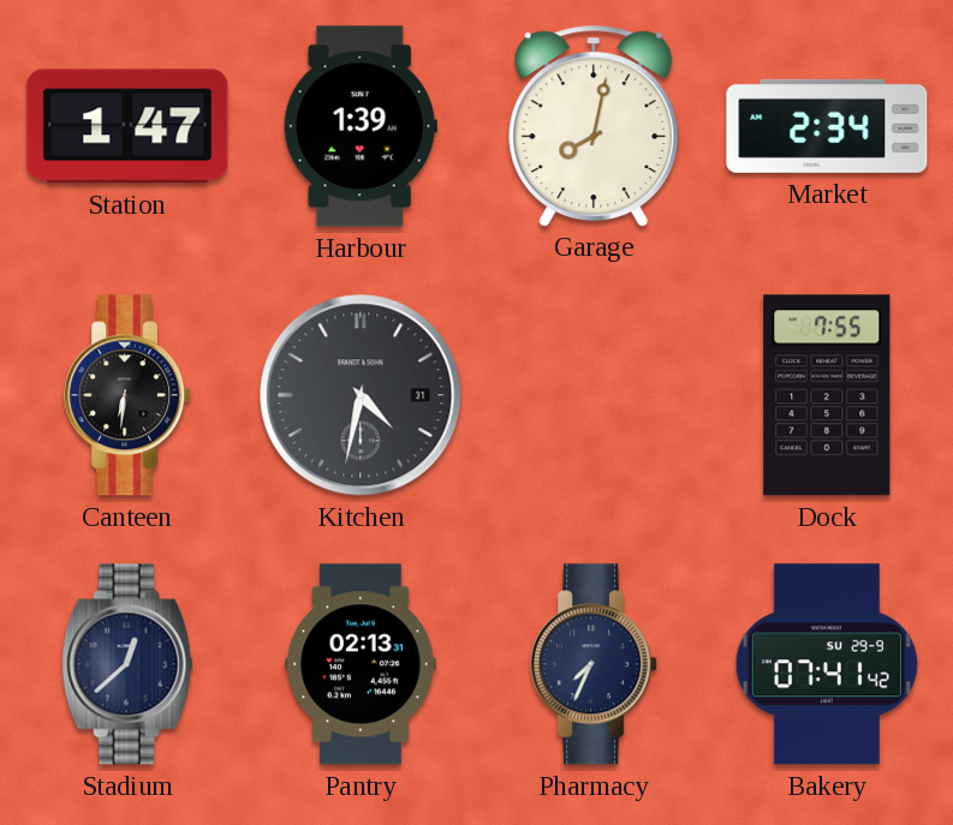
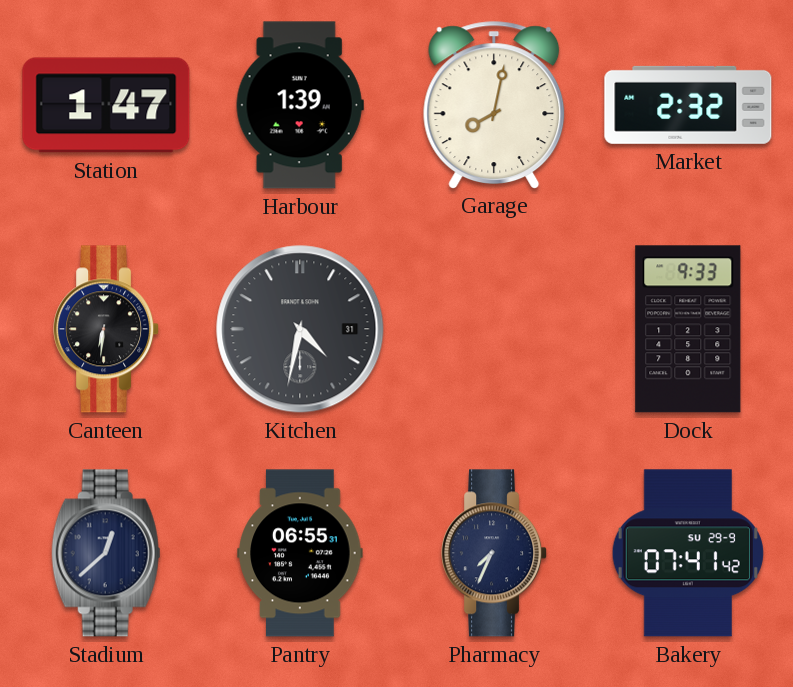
Market: 2:34 -> 2:32 (688, 105)
Dock: 7:55 -> 9:33 (688, 329)
Pantry: 02:13 -> 06:55 (300, 553)
